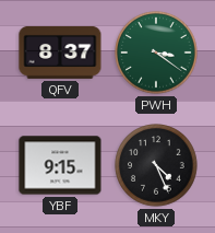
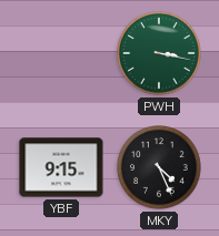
QFV: 8:37 -> none (60, 53)
PWH: 3:21 -> 3:17 (159, 53)
